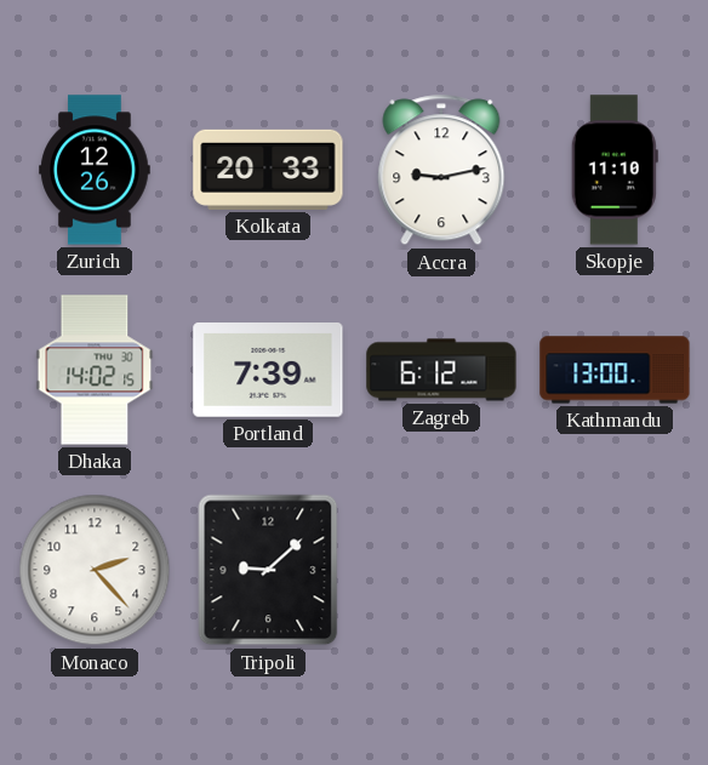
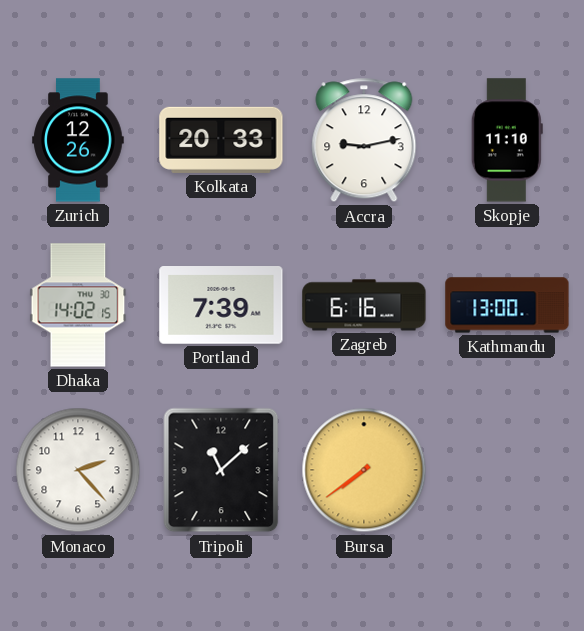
Zagreb: 6:12 -> 6:16 (364, 305)
Tripoli: 9:08 -> 11:08 (221, 470)
Bursa: none -> 7:39 (364, 470)
